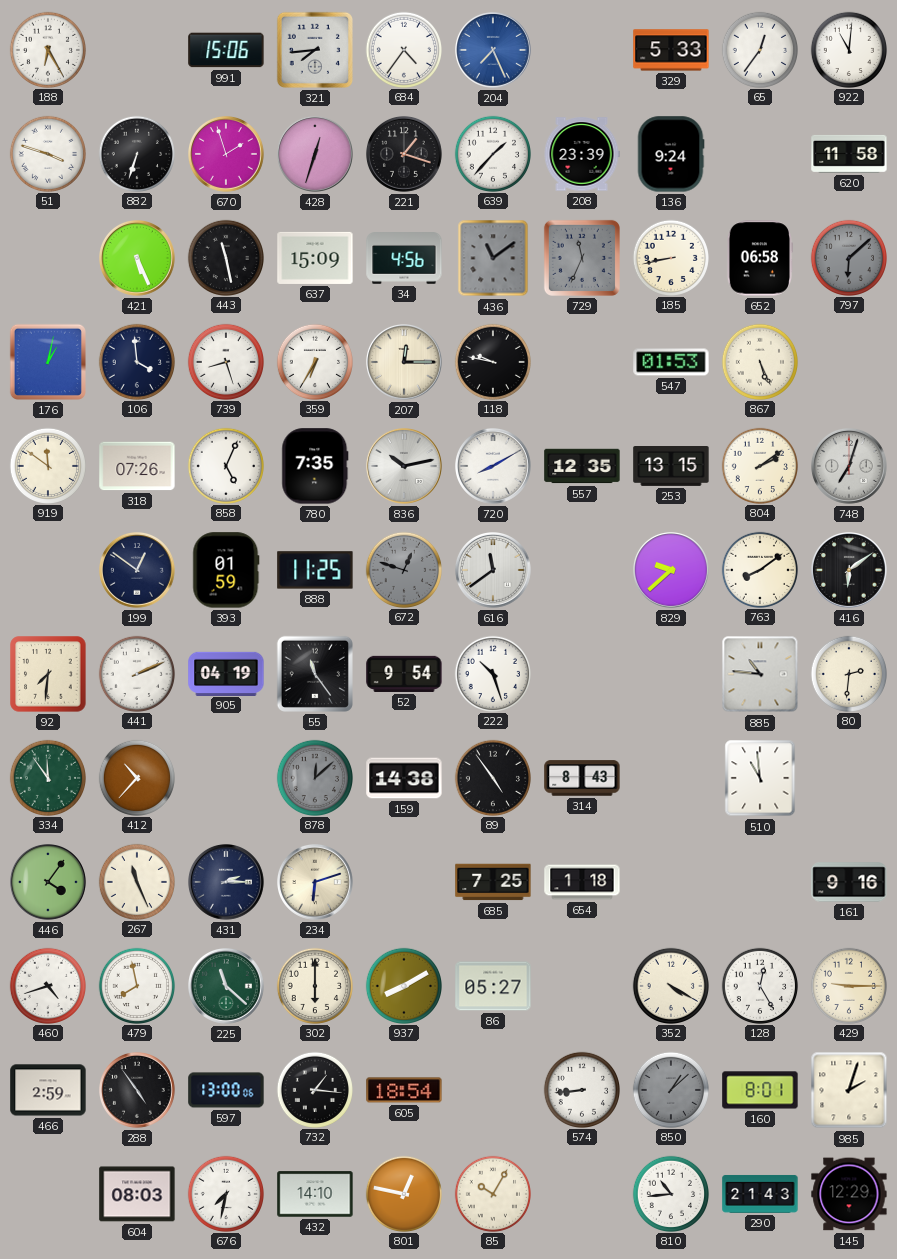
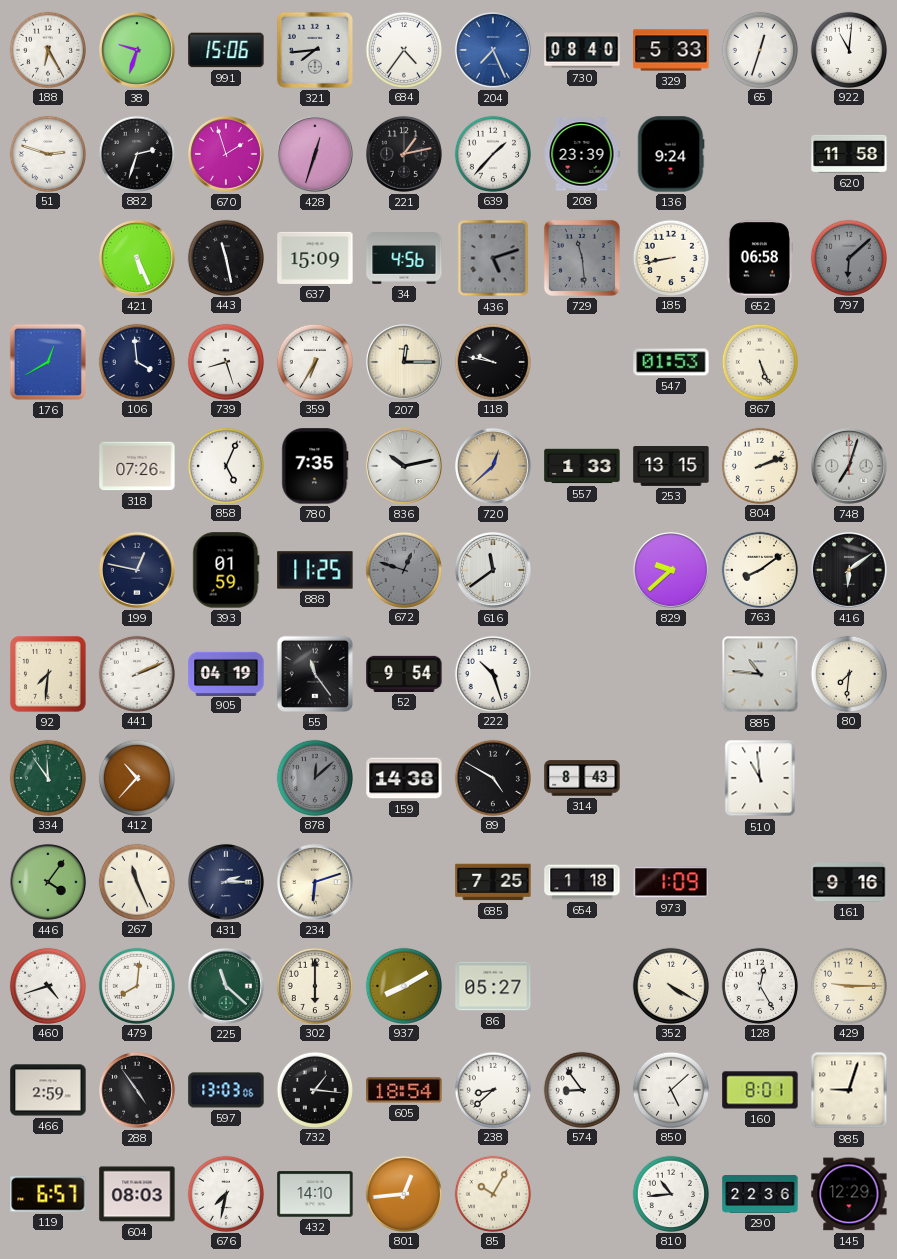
38: none -> 9:33 (138, 51)
730: none -> 08:40 (582, 50)
65: 12:36 -> 12:33 (759, 49)
51: 3:48 -> 2:48 (47, 153)
882: 6:33 -> 2:33 (136, 153)
221: 1:18 -> 1:13 (405, 155)
436: 11:09 -> 5:12 (493, 258)
729: 11:34 -> 11:29 (582, 258)
176: 1:02 -> 12:40 (48, 362)
919: 11:51 -> none (47, 465)
720: 8:10 -> 12:38 (494, 467)
720 dial: white -> champagne (494, 467)
557: 12:35 -> 1:33 (582, 466)
804: 2:09 -> 2:12 (759, 465)
199: 12:51 -> 12:47 (138, 571)
80: 2:31 -> 7:31 (848, 673)
89: 4:54 -> 4:50 (492, 777)
973: none -> 1:09 (671, 882)
479: 7:58 -> 8:01 (136, 985)
597: 13:00 -> 13:03 (226, 1090)
238: none -> 8:38 (492, 1089)
574: 8:44 -> 8:54 (581, 1089)
850: 1:08 -> 5:08 (670, 1089)
850 dial: grey -> white (670, 1089)
985: 2:03 -> 9:03 (849, 1090)
119: none -> 6:57 (48, 1194)
801: 12:47 -> 12:44 (403, 1193)
290: 21:43 -> 22:36 (760, 1194)
